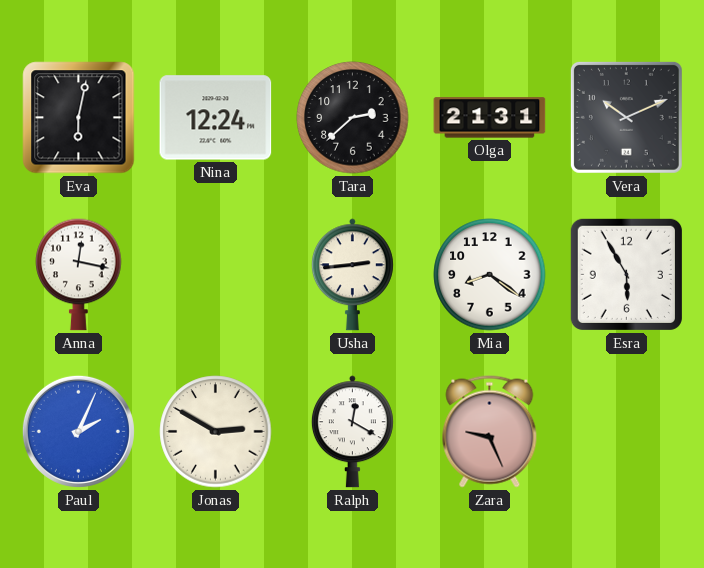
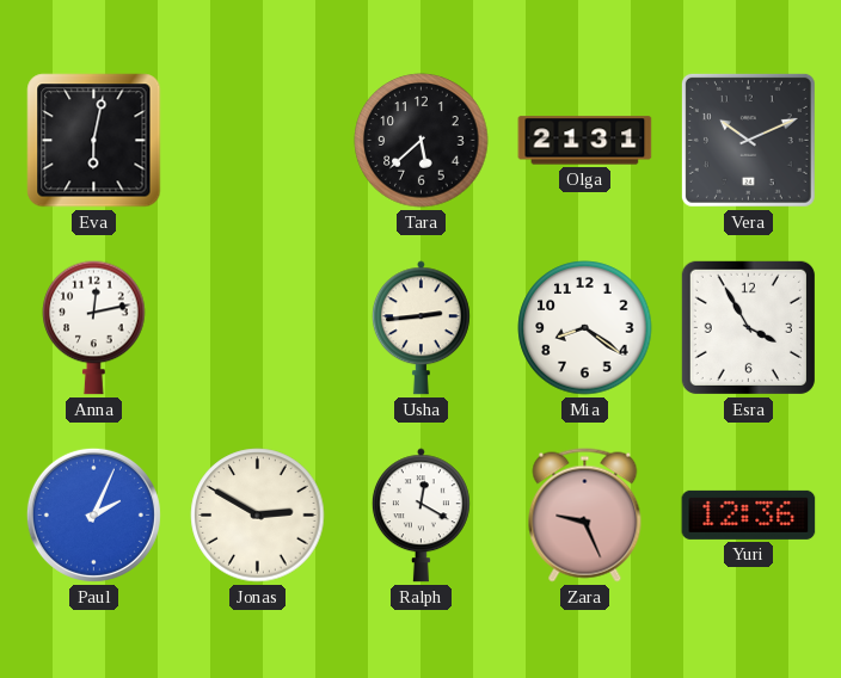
Nina: 12:24 -> none (216, 118)
Tara: 2:38 -> 5:38 (422, 141)
Anna: 12:17 -> 12:13 (94, 327)
Esra: 5:55 -> 3:55 (748, 327)
Yuri: none -> 12:36 (749, 514)
